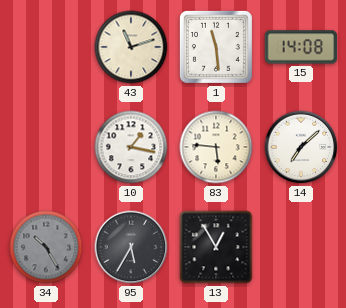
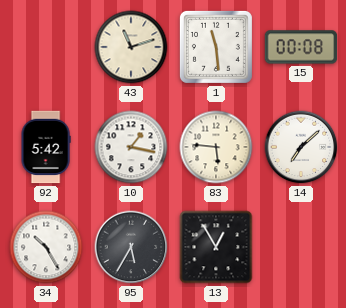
15: 14:08 -> 00:08 (301, 47)
92: none -> 5:42 (46, 147)
34 dial: grey -> white (46, 247)
